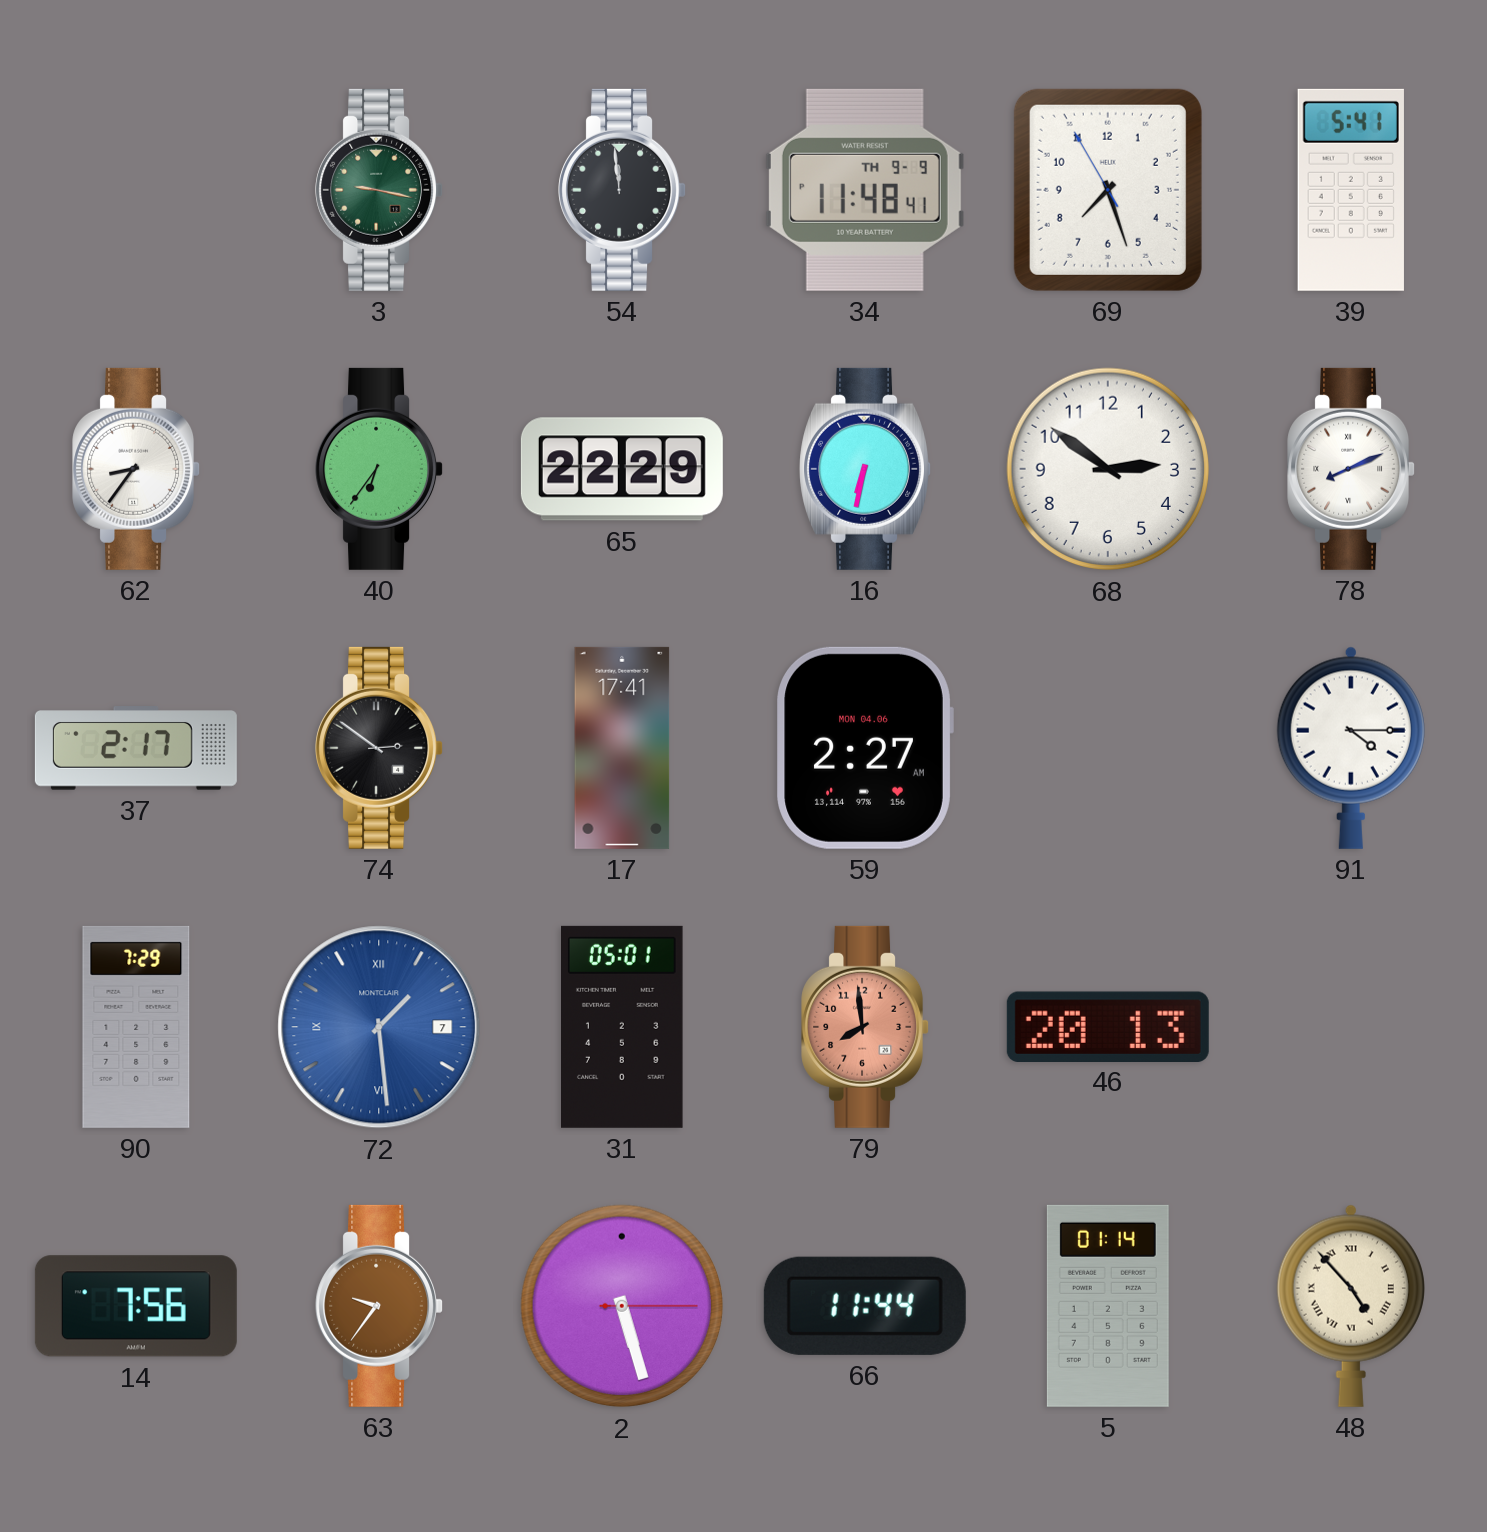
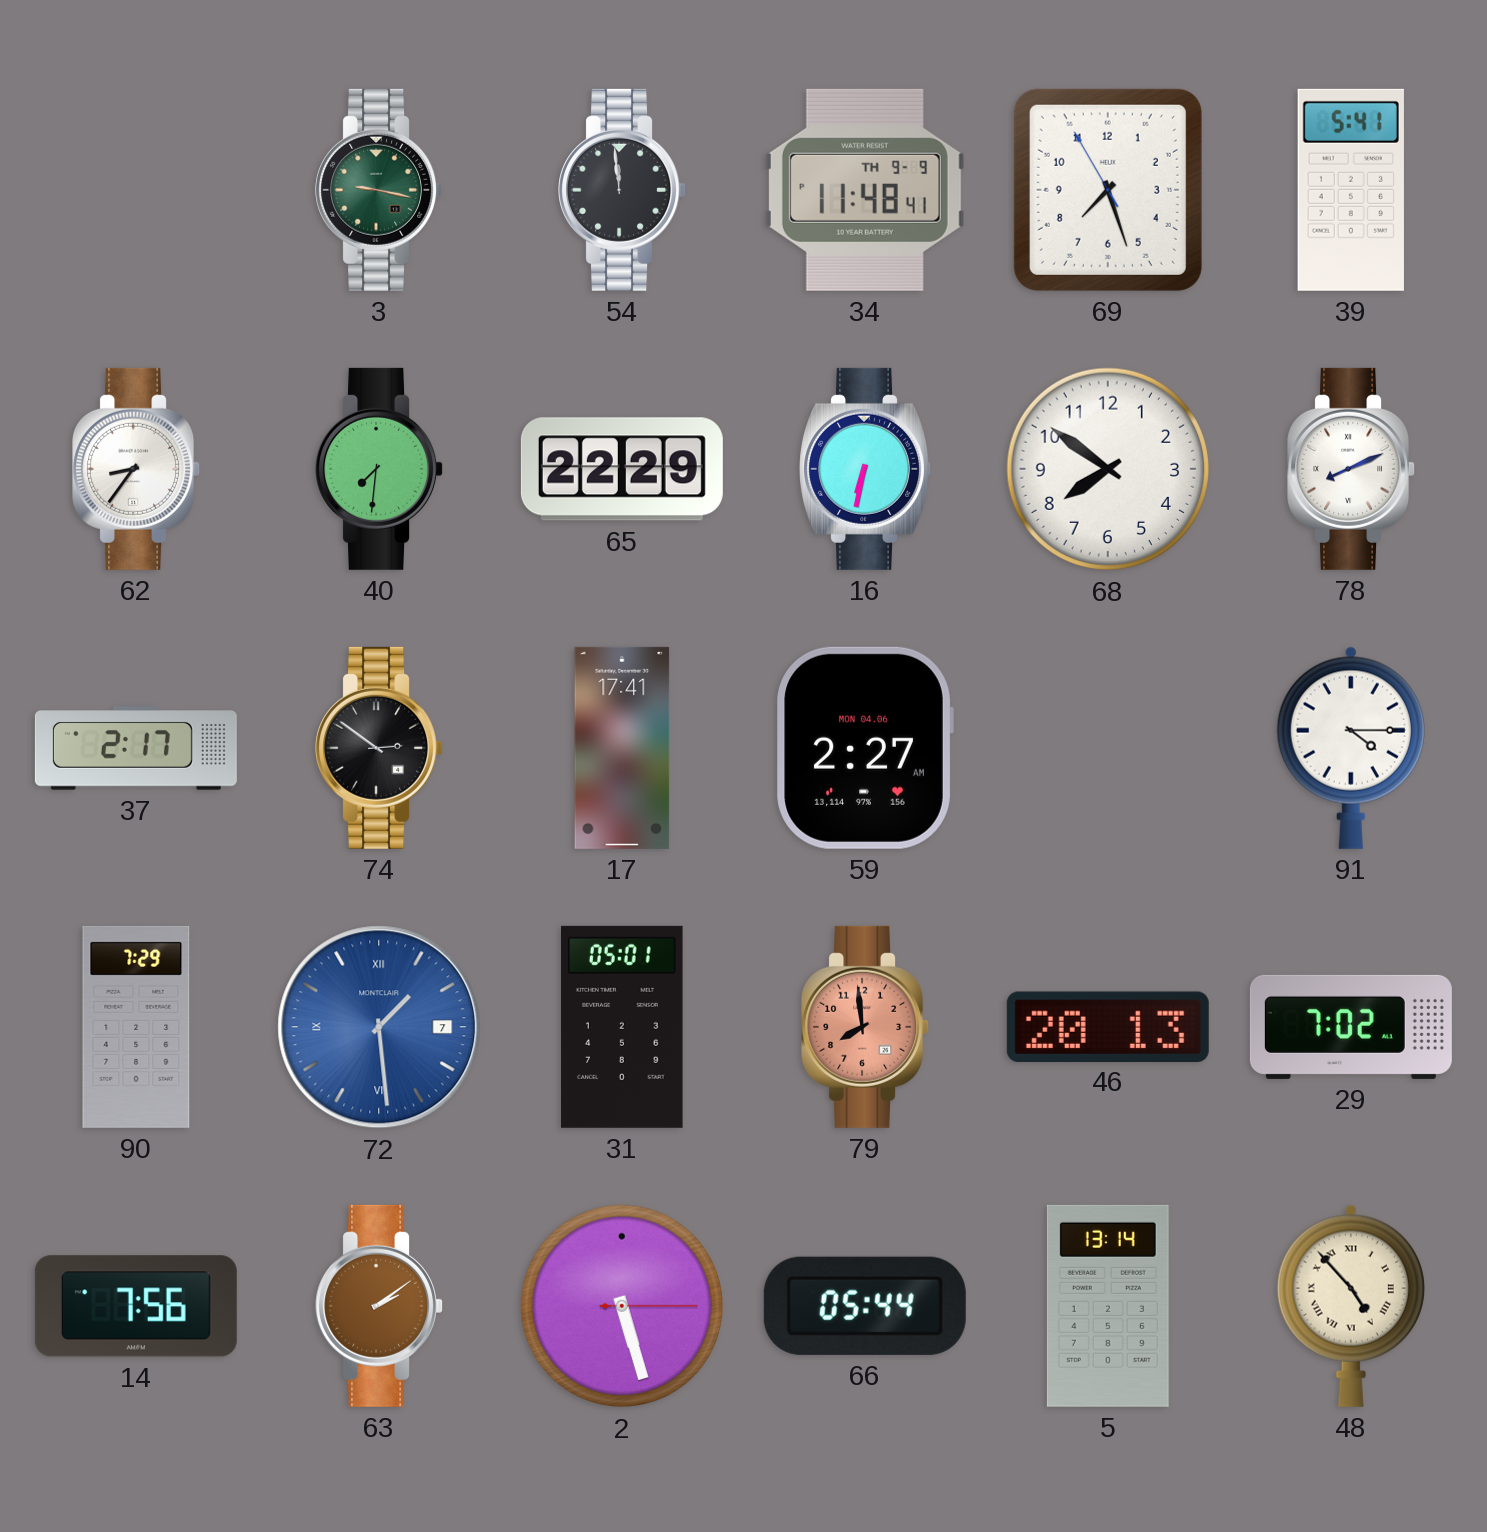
40: 6:36 -> 7:31 (379, 469)
68: 2:51 -> 7:51 (1108, 469)
29: none -> 7:02 (1351, 1027)
63: 9:36 -> 2:09 (379, 1306)
66: 11:44 -> 05:44 (865, 1306)
5: 01:14 -> 13:14 (1108, 1306)
